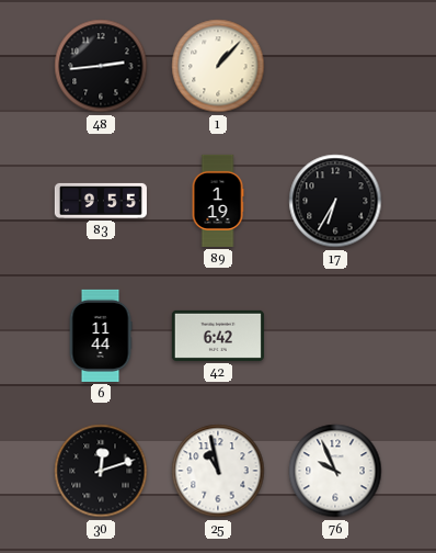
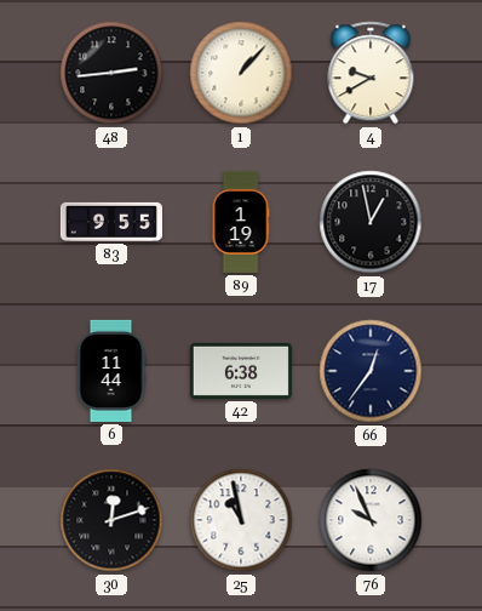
4: none -> 9:40 (371, 73)
17: 6:35 -> 12:58 (371, 222)
42: 6:42 -> 6:38 (241, 371)
66: none -> 12:36 (371, 371)
